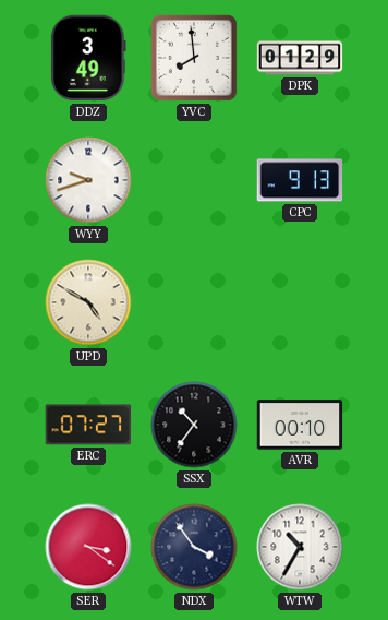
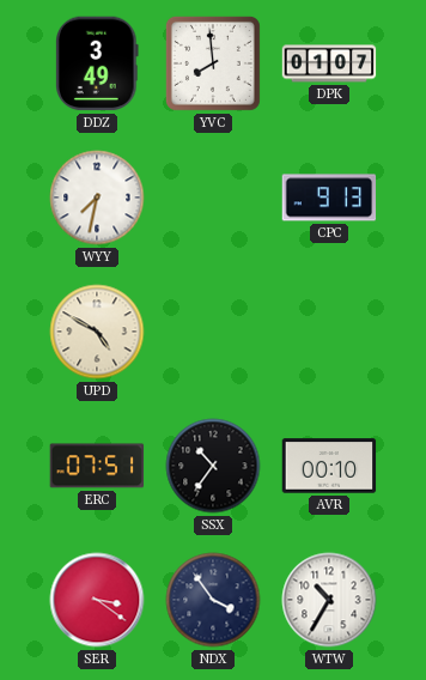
DPK: 01:29 -> 01:07 (329, 63)
WYY: 9:42 -> 7:32 (97, 198)
ERC: 07:27 -> 07:51 (97, 466)
